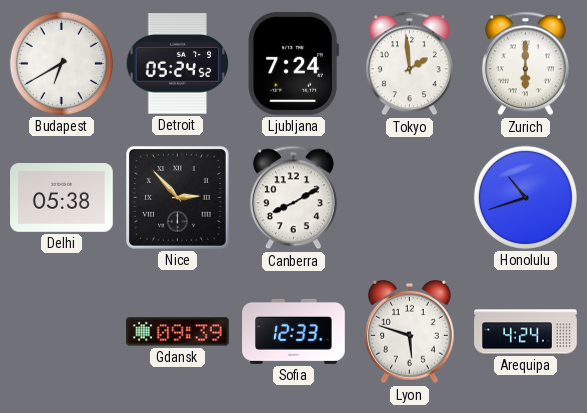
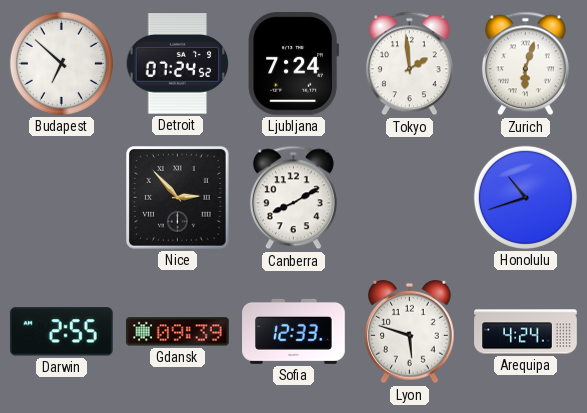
Budapest: 6:40 -> 6:52 (61, 63)
Detroit: 05:24 -> 07:24 (178, 64)
Zurich: 6:00 -> 6:03 (525, 64)
Delhi: 05:38 -> none (62, 198)
Darwin: none -> 2:55 (61, 332)
